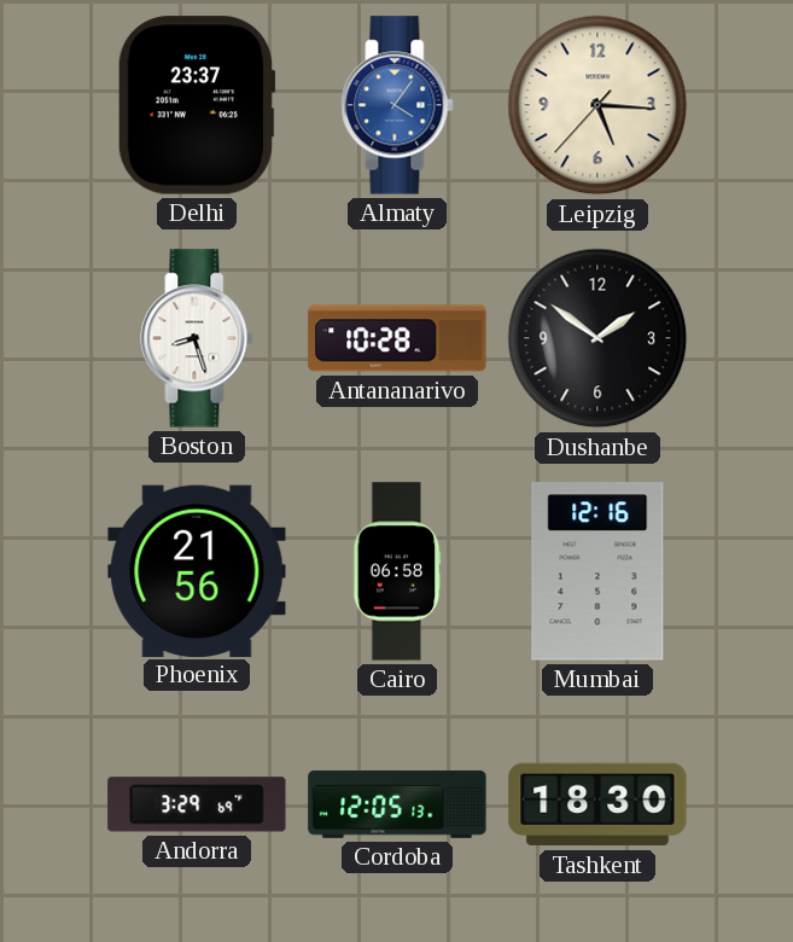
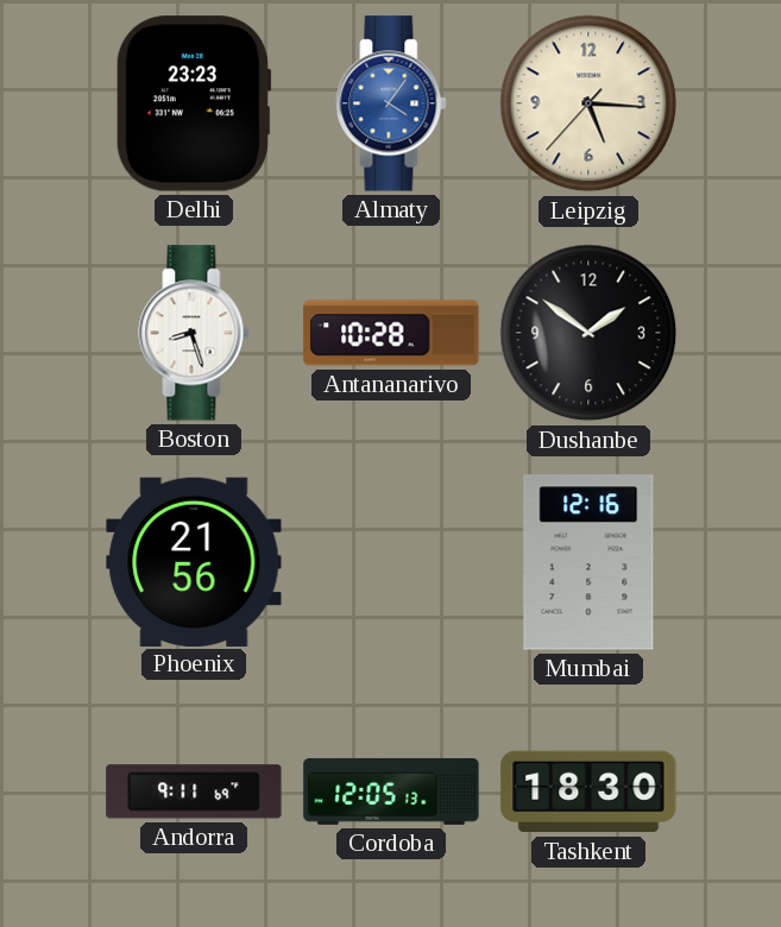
Delhi: 23:37 -> 23:23 (194, 103)
Cairo: 06:58 -> none (397, 571)
Andorra: 3:29 -> 9:11 (194, 792)
